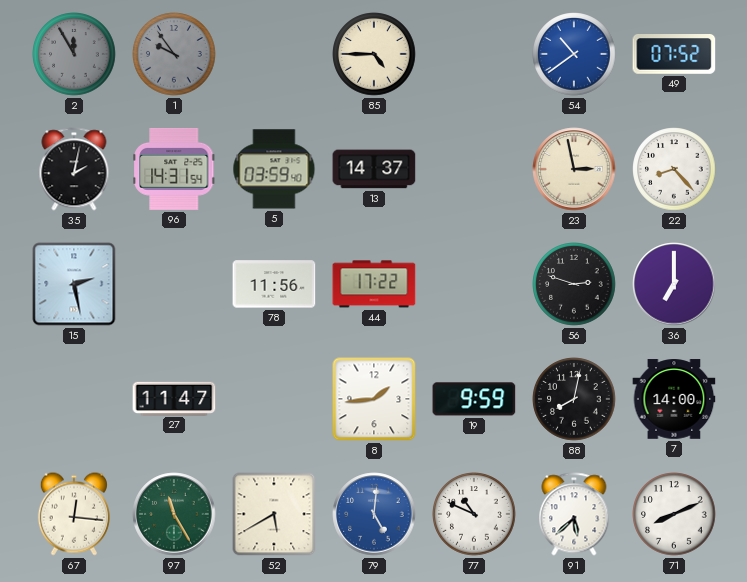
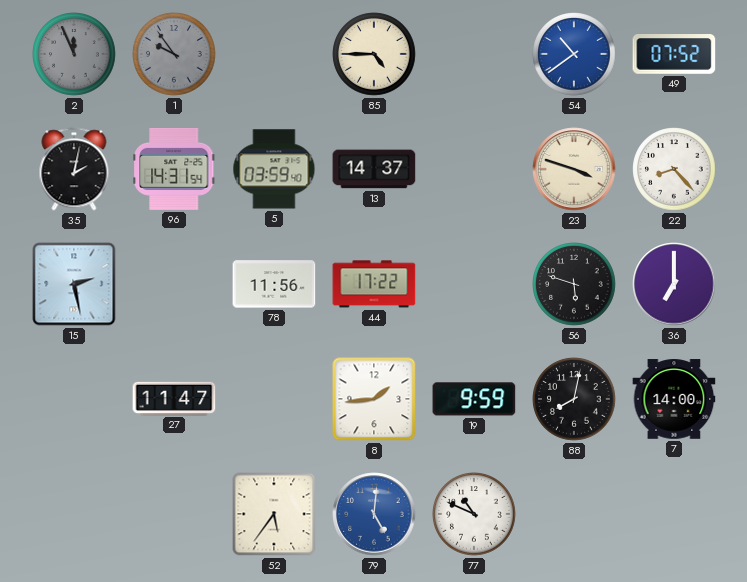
2: 11:55 -> 11:56 (74, 54)
23: 2:58 -> 3:48 (574, 169)
56: 2:48 -> 5:48 (574, 284)
67: 12:16 -> none (74, 514)
97: 11:25 -> none (174, 514)
52: 5:40 -> 5:36 (274, 514)
91: 5:38 -> none (574, 514)
71: 8:11 -> none (674, 514)
